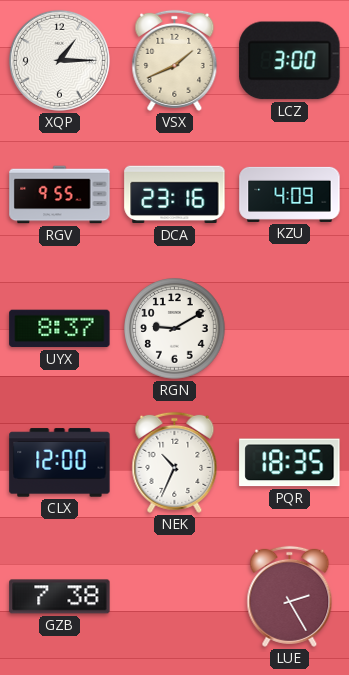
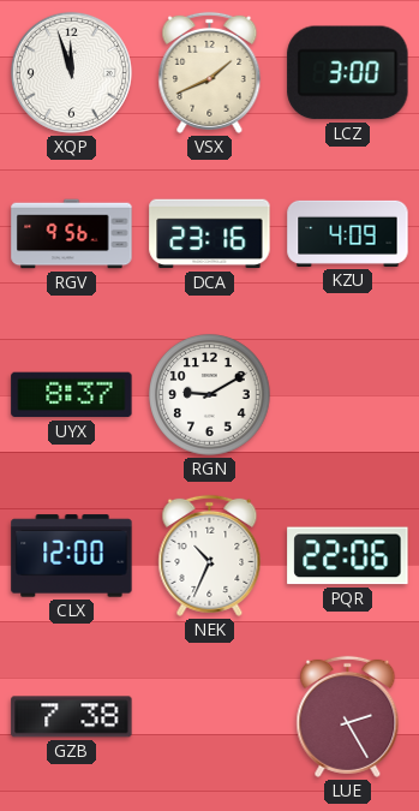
XQP: 1:15 -> 11:57 (71, 72)
RGV: 9:55 -> 9:56 (72, 234)
PQR: 18:35 -> 22:06 (348, 556)
